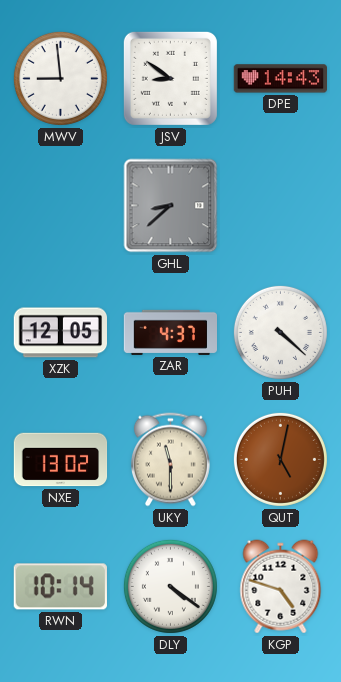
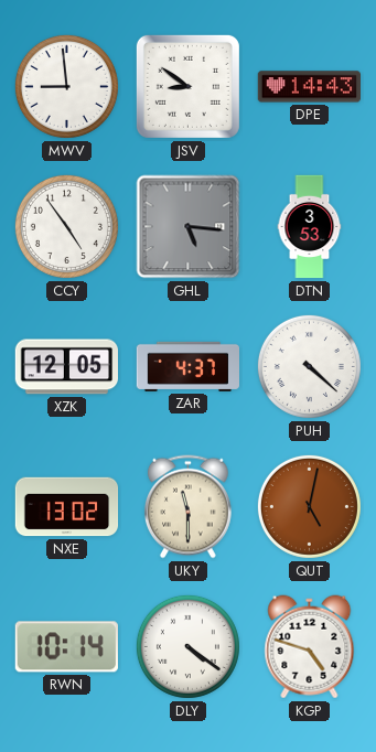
CCY: none -> 4:54 (66, 226)
GHL: 8:38 -> 5:16 (189, 227)
DTN: none -> 3:53 (310, 227)
